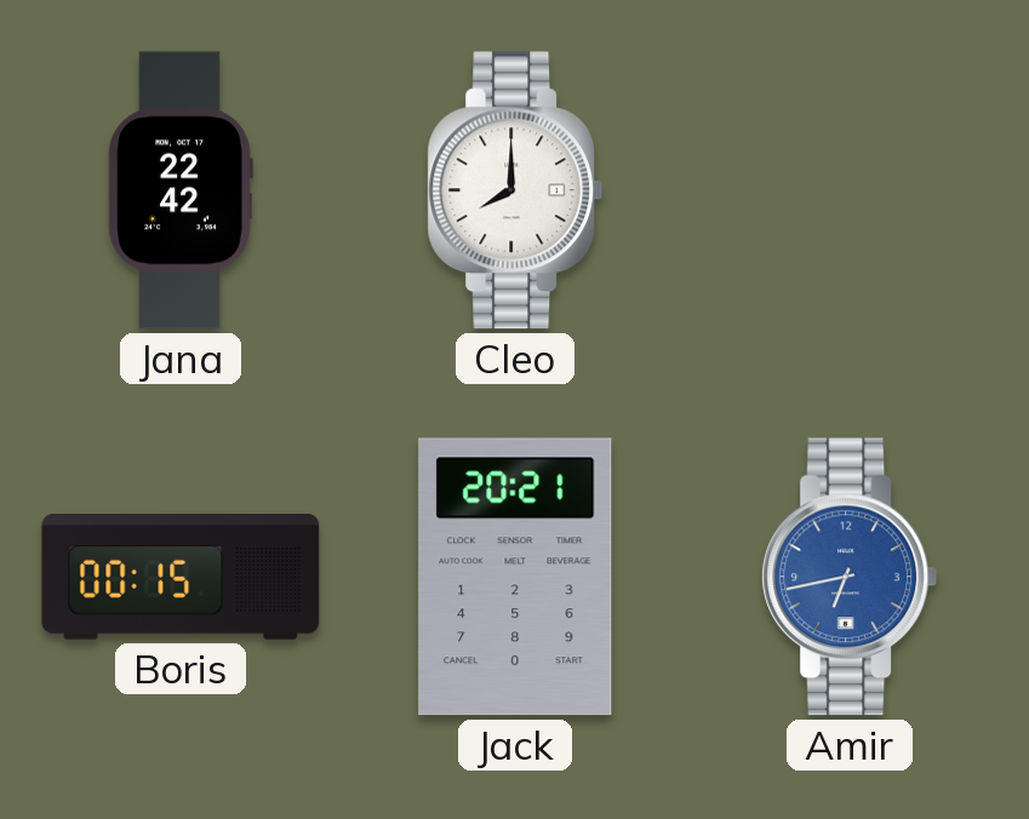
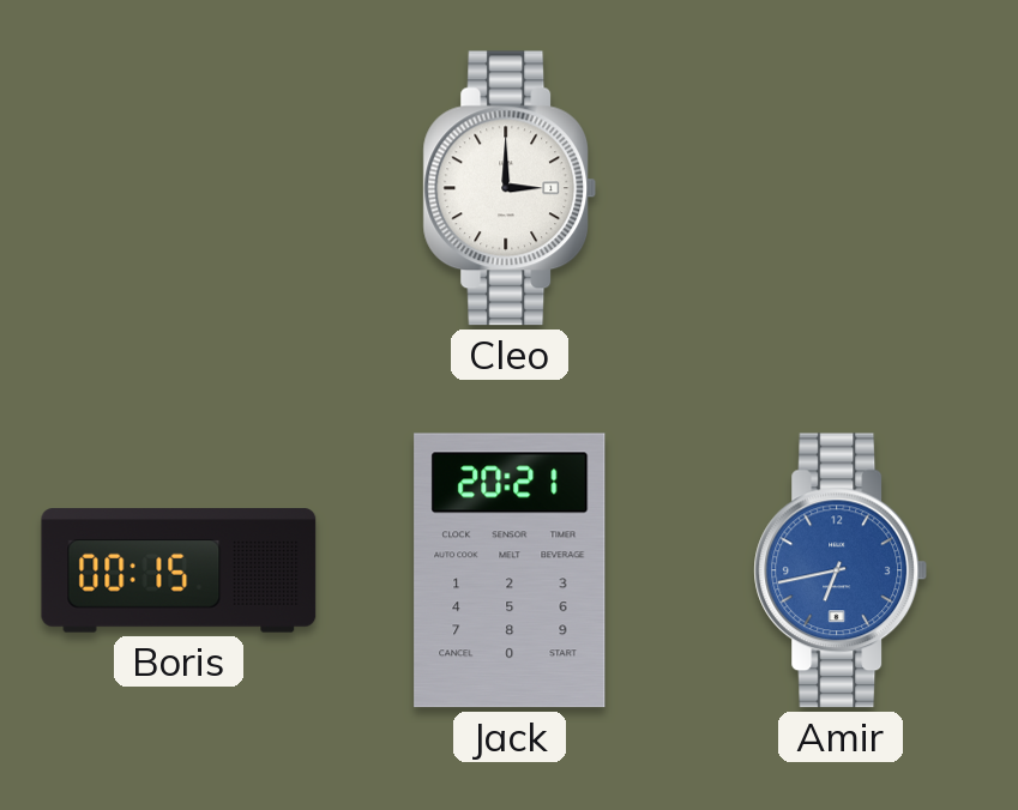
Jana: 22:42 -> none (181, 190)
Cleo: 8:00 -> 3:00 (510, 188)
